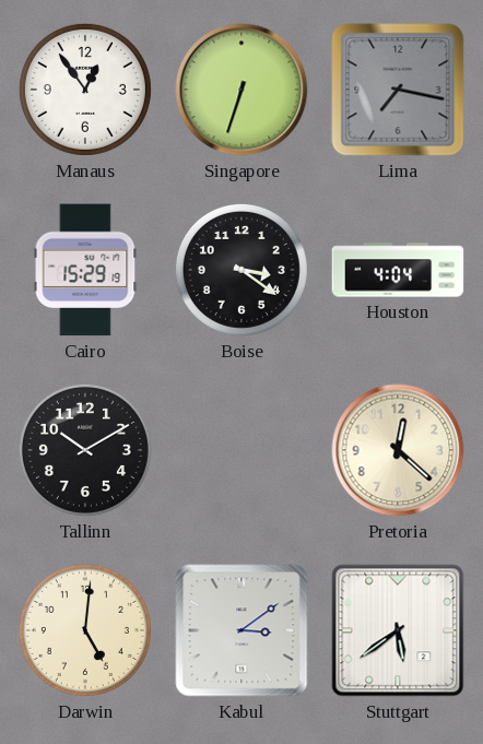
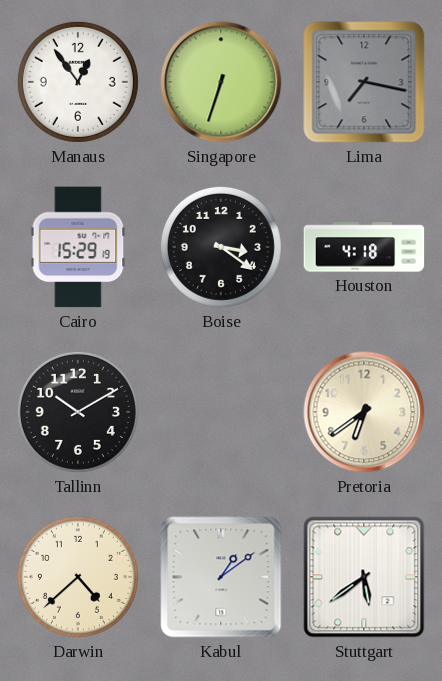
Houston: 4:04 -> 4:18 (364, 247)
Pretoria: 12:22 -> 6:39 (364, 412)
Darwin: 5:01 -> 4:38 (78, 577)
Kabul: 3:09 -> 1:09 (221, 577)
